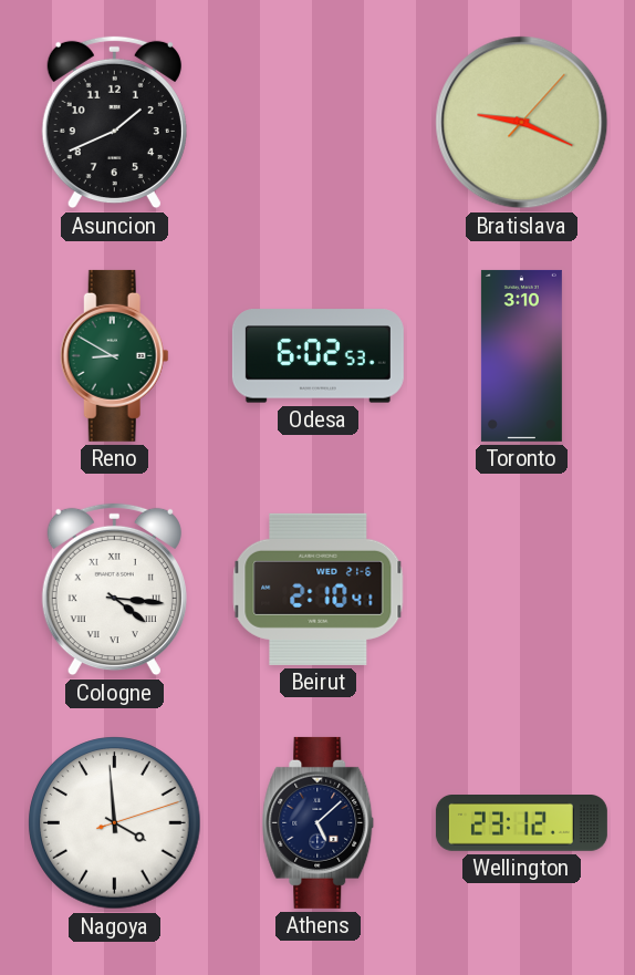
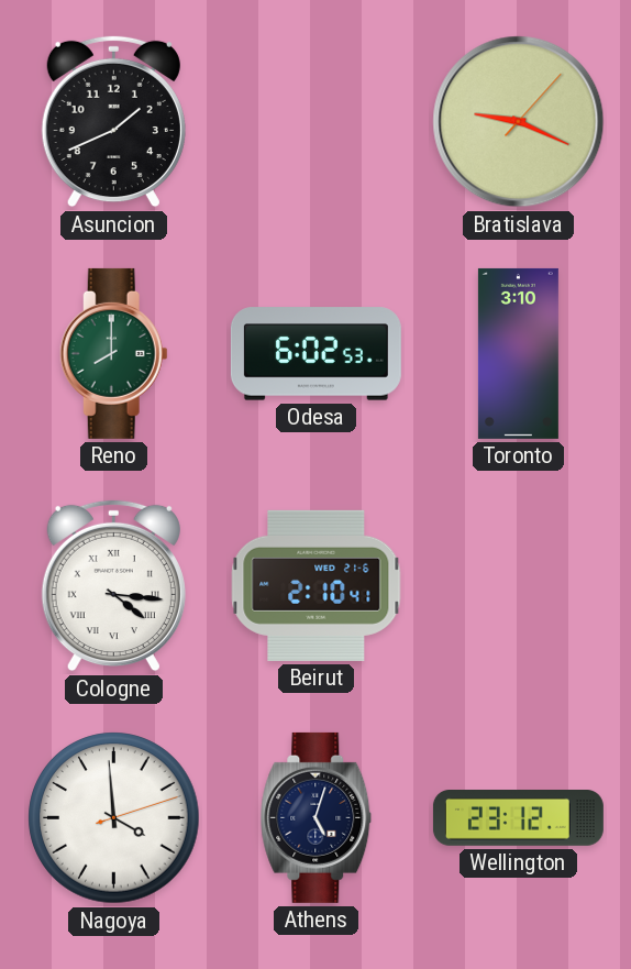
Reno: 8:50 -> 8:00 (113, 353)
Athens: 5:08 -> 5:03 (317, 817)
